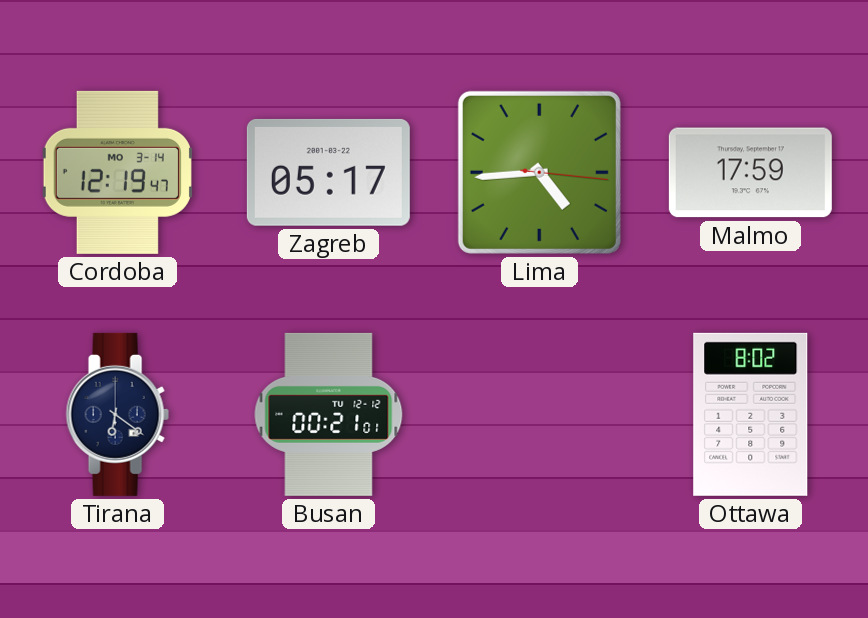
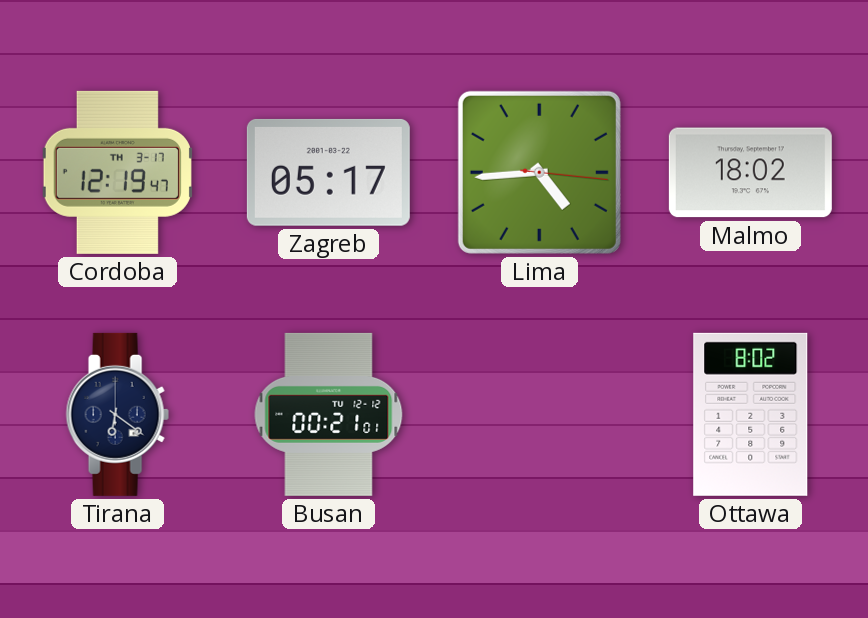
Cordoba date: MO 3-14 -> TH 3-17 (117, 172)
Malmo: 17:59 -> 18:02 (750, 173)
